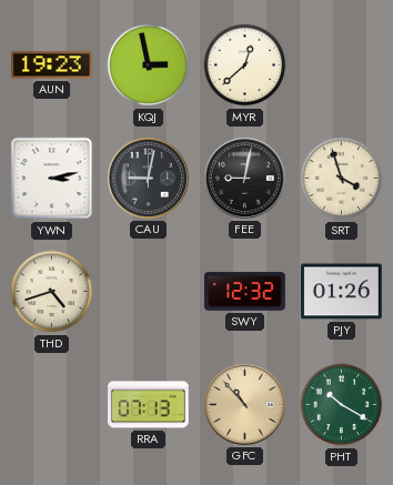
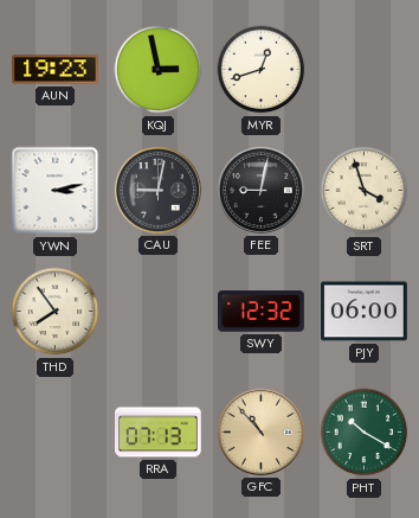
MYR: 12:38 -> 12:42 (262, 70)
THD: 4:42 -> 7:54 (56, 312)
PJY: 01:26 -> 06:00 (365, 312)
